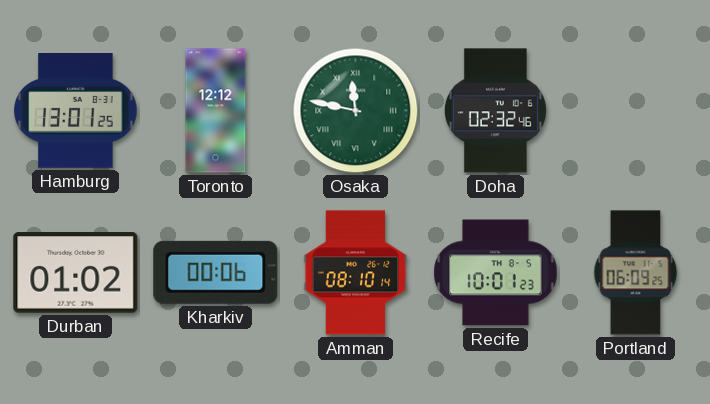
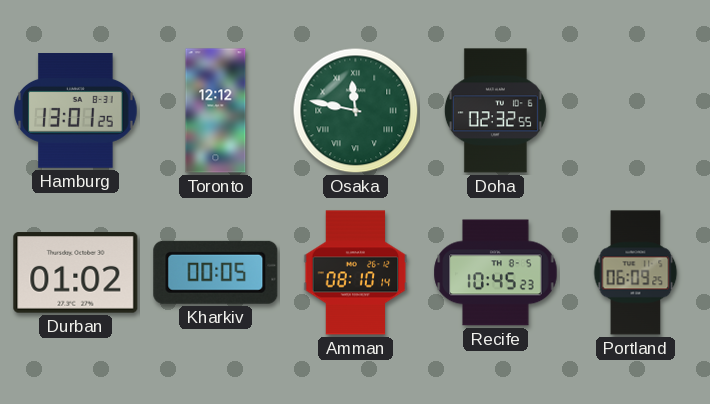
Doha: 02:32:46 -> 02:32:55 (495, 111)
Kharkiv: 00:06 -> 00:05 (216, 272)
Recife: 10:01 -> 10:45 (496, 273)
